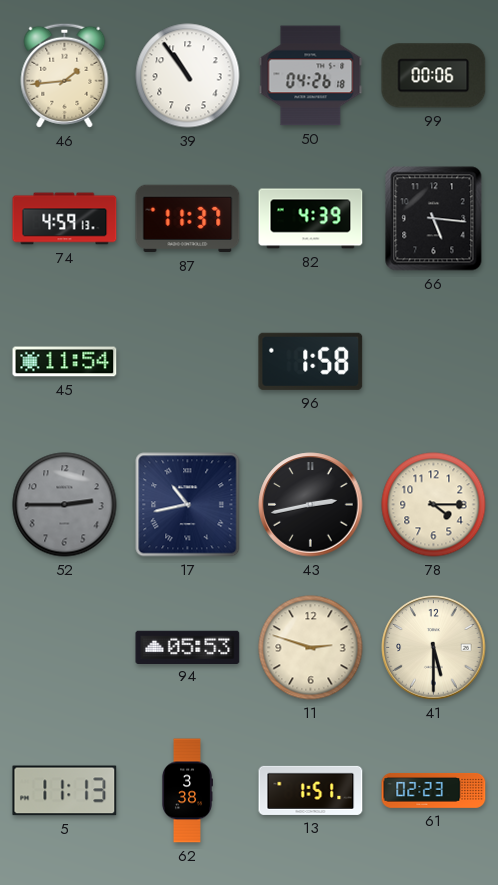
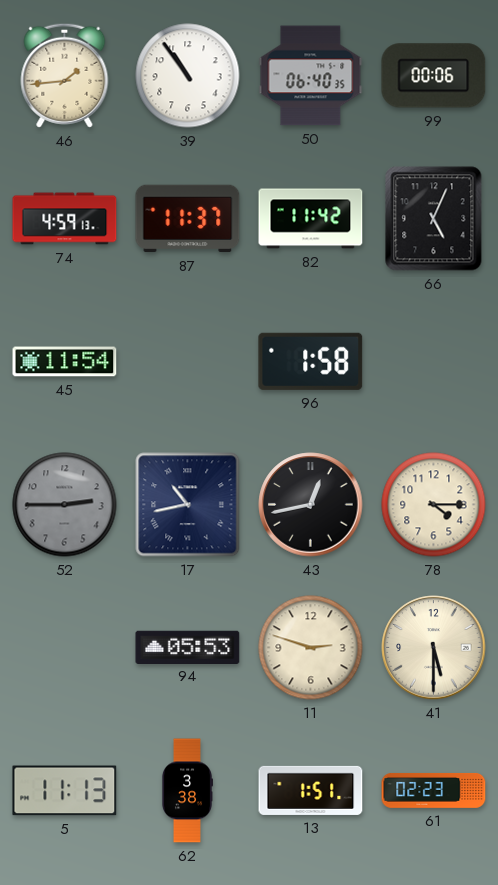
50: 04:26 -> 06:40 (311, 76)
82: 4:39 -> 11:42 (311, 219)
66: 5:16 -> 5:04 (434, 219)
43: 2:43 -> 12:43 (311, 505)
